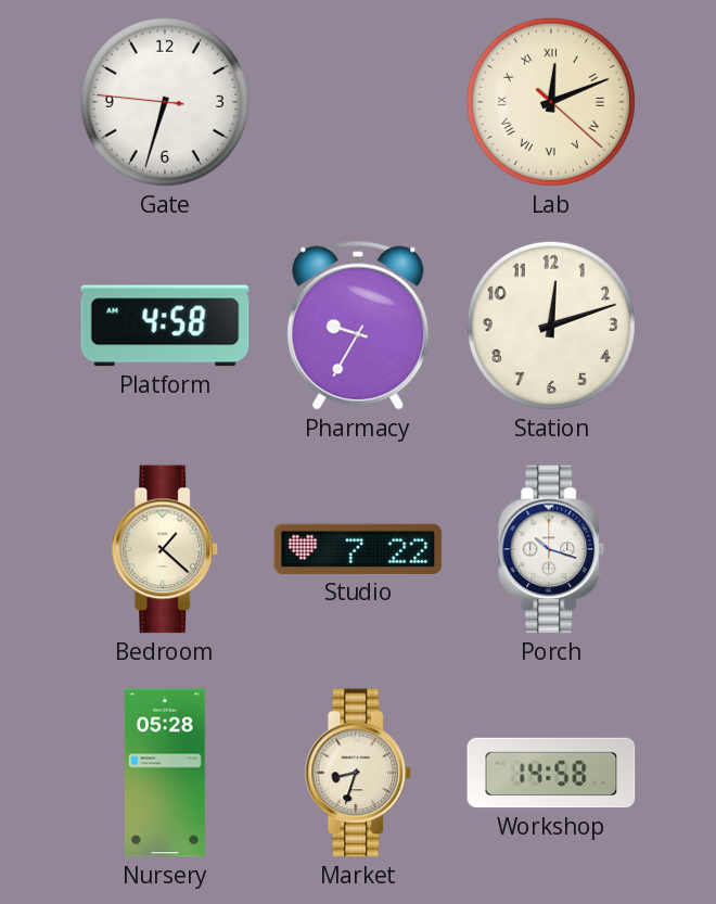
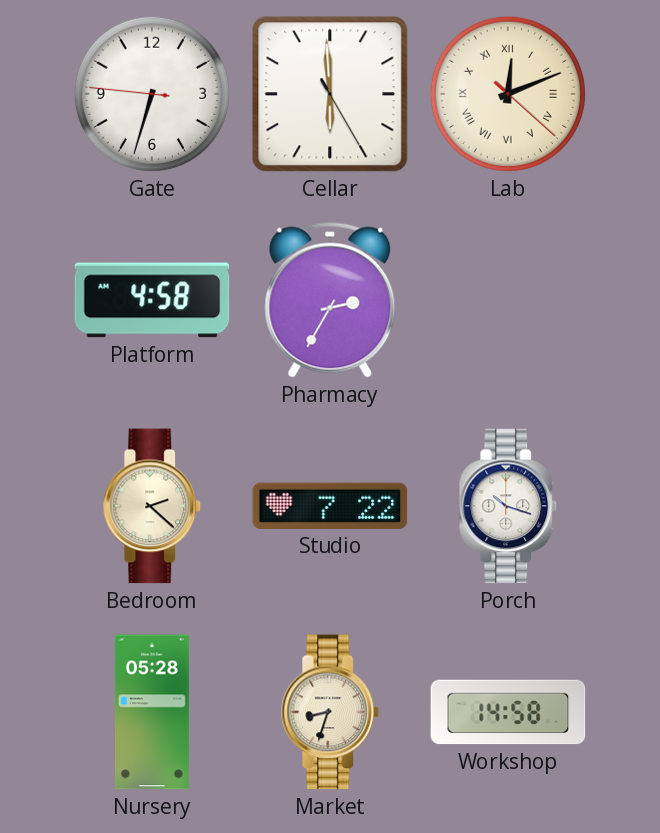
Cellar: none -> 5:59 (330, 94)
Pharmacy: 9:35 -> 2:35 (330, 300)
Station: 12:12 -> none (551, 326)
Bedroom: 1:22 -> 2:22 (152, 506)
